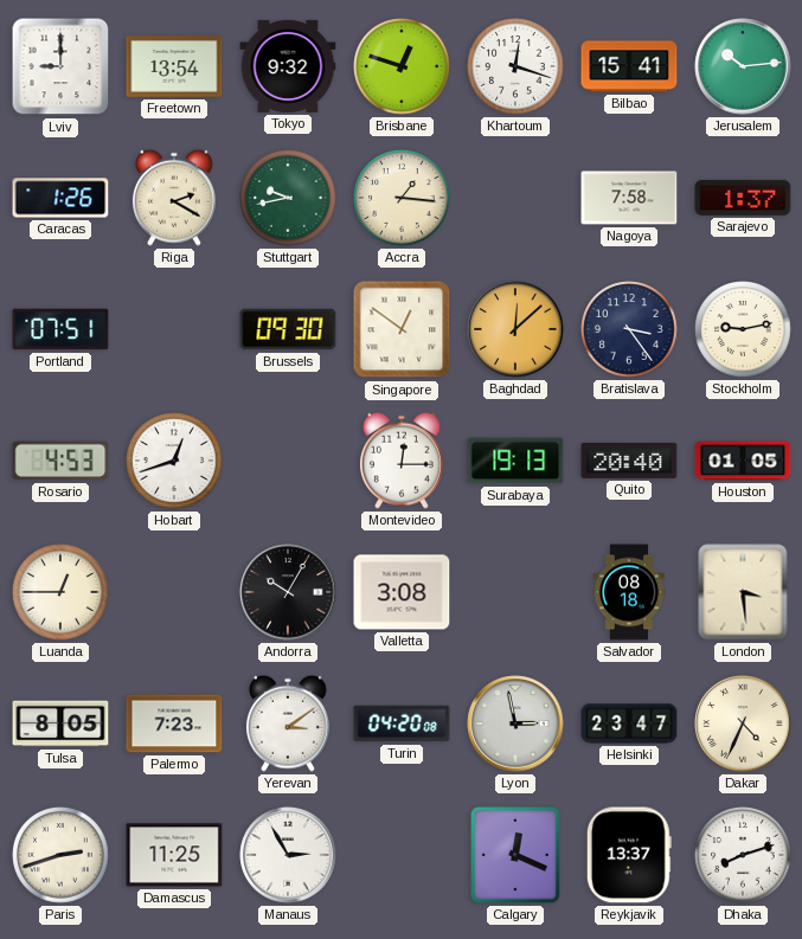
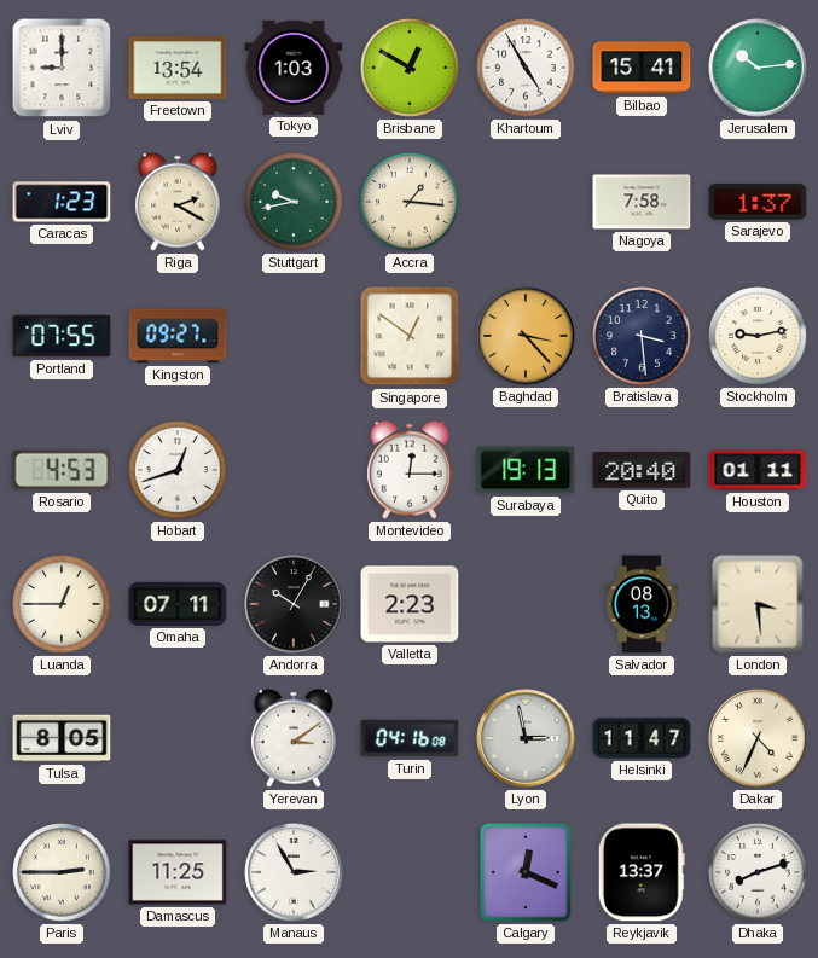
Tokyo: 9:32 -> 1:03 (294, 68)
Brisbane: 12:48 -> 12:50 (410, 68)
Khartoum: 12:18 -> 4:55 (526, 68)
Caracas: 1:26 -> 1:23 (62, 202)
Portland: 07:51 -> 07:55 (62, 336)
Kingston: none -> 09:27 (178, 336)
Brussels: 09:30 -> none (288, 329)
Baghdad: 12:08 -> 3:23 (526, 336)
Bratislava: 3:24 -> 3:29 (642, 336)
Houston: 01:05 -> 01:11 (758, 470)
Omaha: none -> 07:11 (178, 604)
Valletta: 3:08 -> 2:23 (410, 604)
Salvador: 08:18 -> 08:13 (642, 604)
Palermo: 7:23 -> none (174, 723)
Turin: 04:20 -> 04:16 (410, 738)
Helsinki: 23:47 -> 11:47 (642, 738)
Paris: 2:42 -> 2:45 (62, 872)
